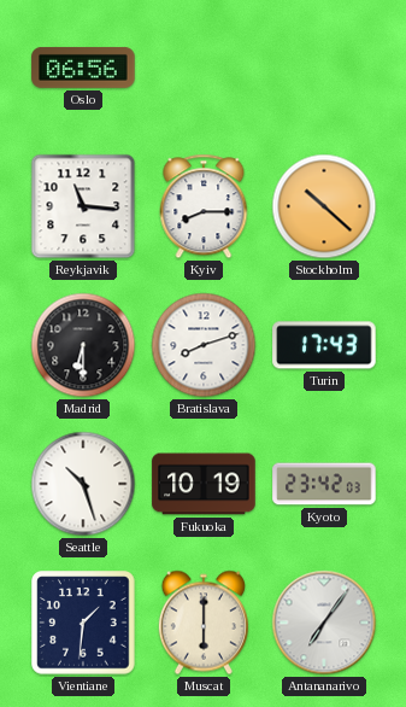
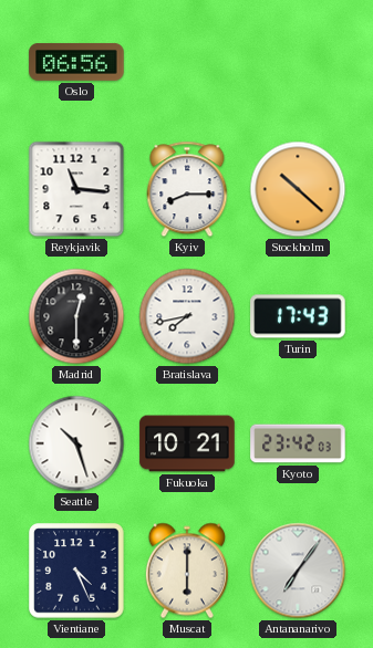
Madrid: 6:30 -> 12:30 (76, 316)
Bratislava: 8:12 -> 7:43 (187, 316)
Fukuoka: 10:19 -> 10:21 (187, 443)
Vientiane: 1:31 -> 4:26 (76, 571)
